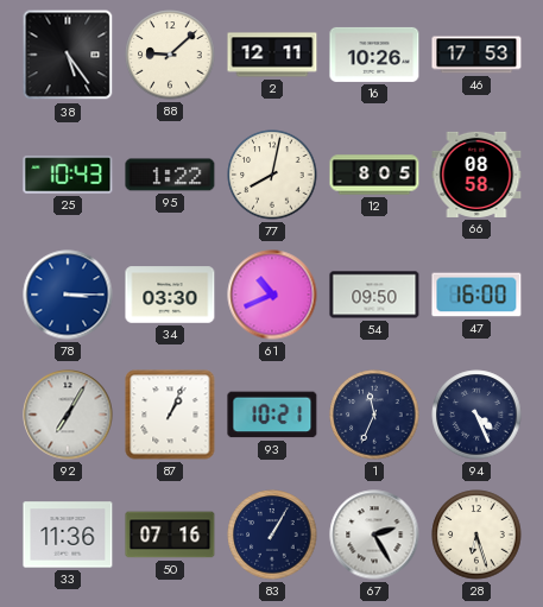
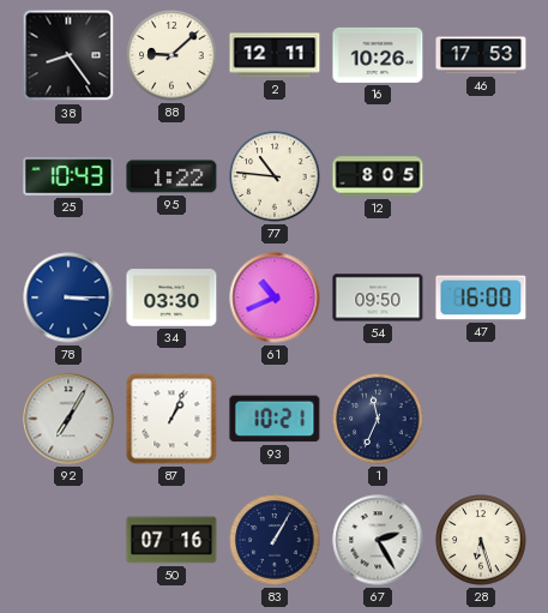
38: 5:24 -> 8:24 (68, 55)
77: 8:02 -> 10:46 (275, 176)
66: 08:58 -> none (476, 175)
94: 4:26 -> none (476, 415)
33: 11:36 -> none (68, 535)
